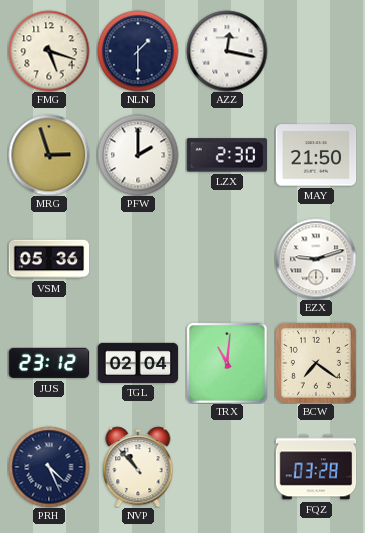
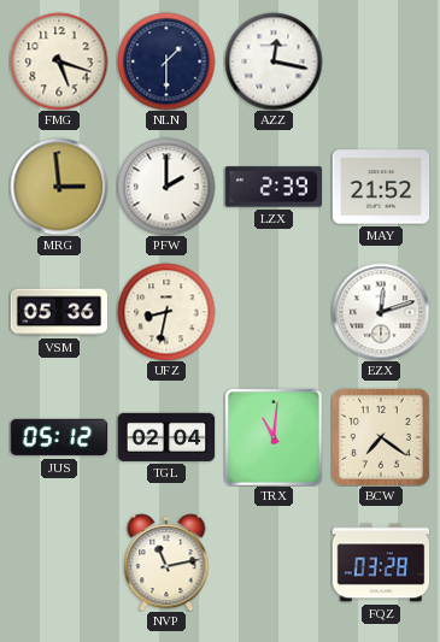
MRG: 2:57 -> 2:59 (59, 187)
LZX: 2:30 -> 2:39 (272, 187)
MAY: 21:50 -> 21:52 (381, 187)
UFZ: none -> 8:32 (166, 312)
EZX: 9:12 -> 12:12 (381, 312)
JUS: 23:12 -> 05:12 (59, 437)
PRH: 4:26 -> none (49, 467)
NVP: 10:53 -> 11:13 (166, 563)
